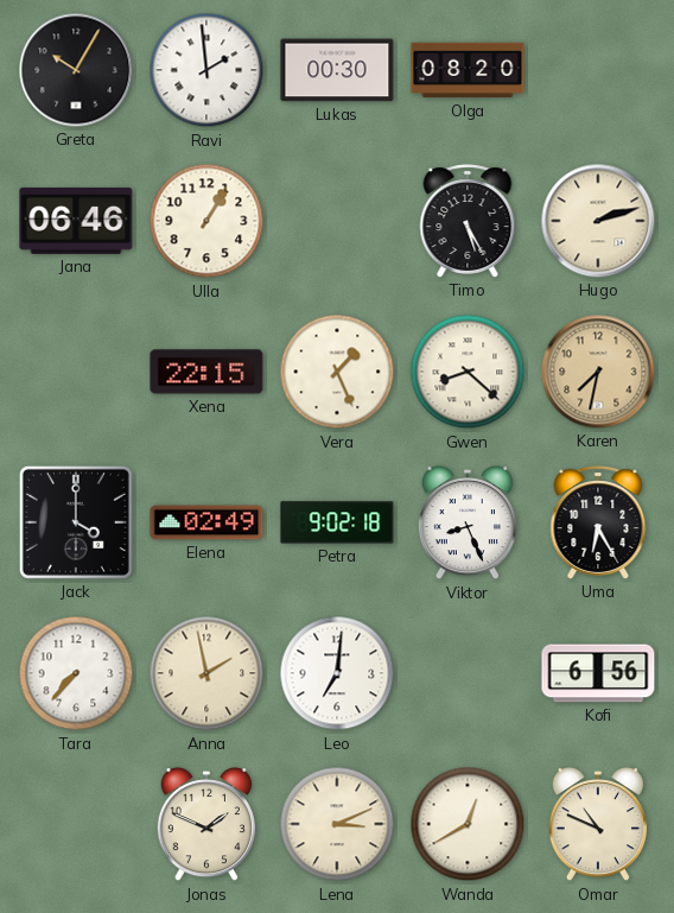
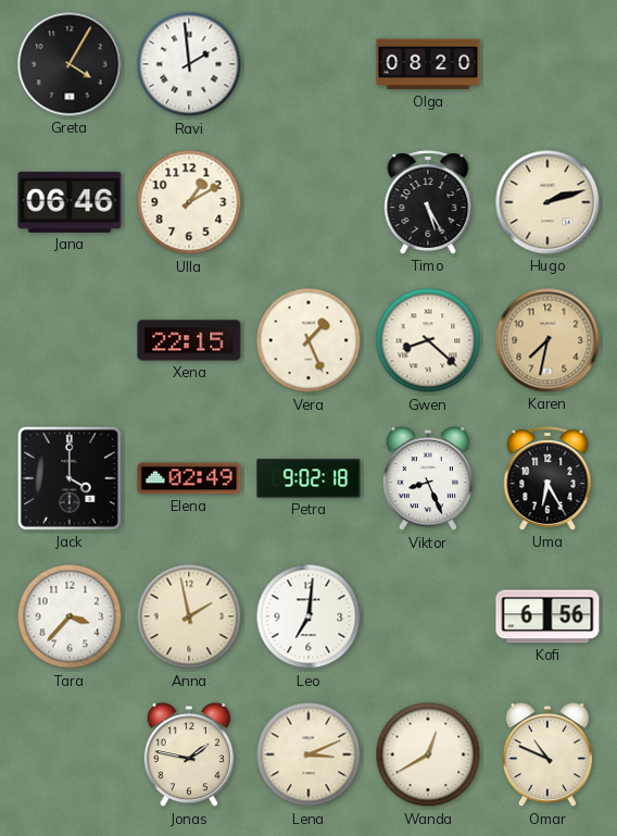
Greta: 10:05 -> 4:05 (70, 64)
Lukas: 00:30 -> none (337, 70)
Ulla: 1:05 -> 1:10 (189, 202)
Tara: 7:37 -> 3:37 (70, 616)
Jonas: 1:49 -> 1:47 (189, 756)
